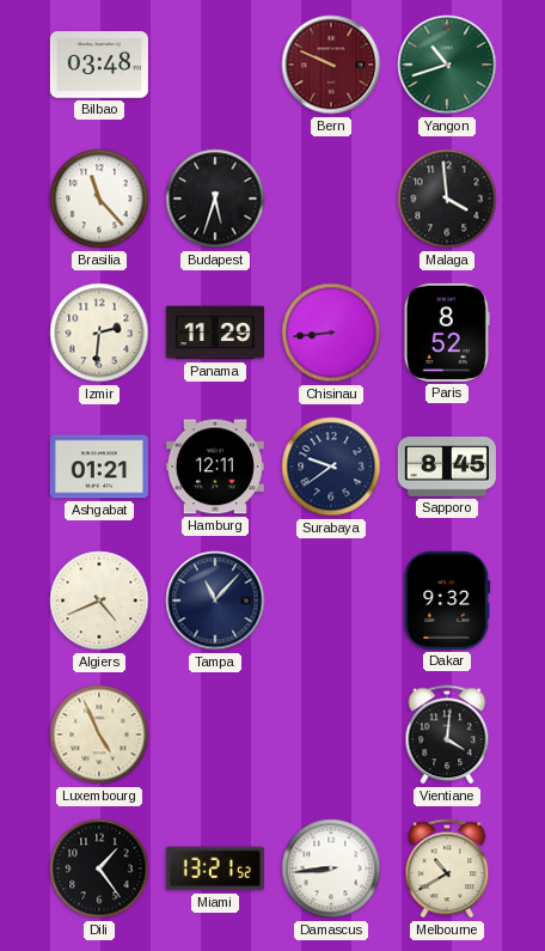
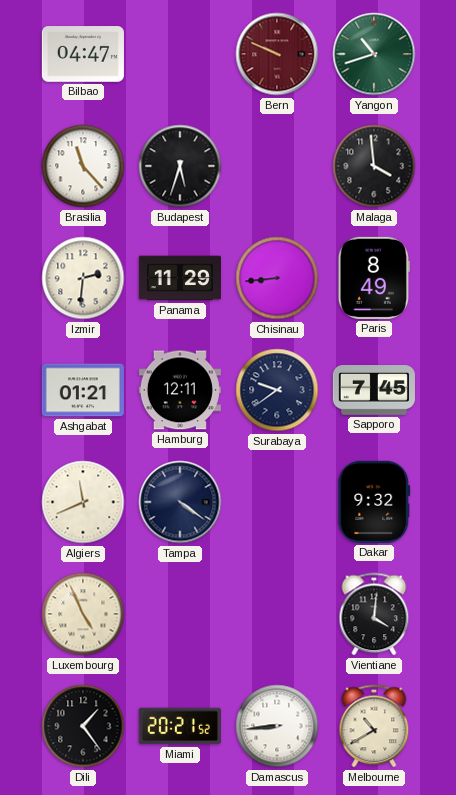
Bilbao: 03:48 -> 04:47 (83, 54)
Paris: 8:52 -> 8:49 (374, 278)
Sapporo: 8:45 -> 7:45 (374, 391)
Algiers: 4:41 -> 11:41 (83, 502)
Tampa: 11:07 -> 4:21 (180, 502)
Miami: 13:21 -> 20:21 (180, 726)
